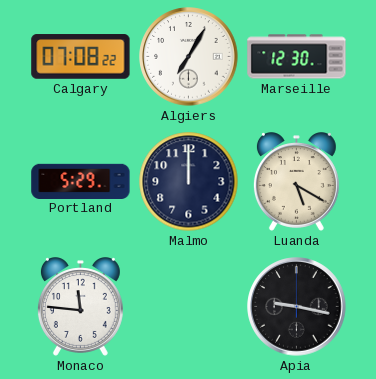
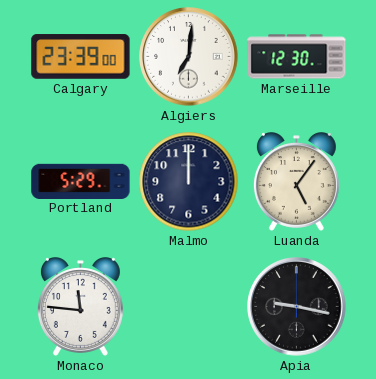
Calgary: 07:08 -> 23:39 (81, 57)
Algiers: 7:05 -> 7:01 (189, 57)
Luanda: 5:20 -> 5:06 (296, 182)
